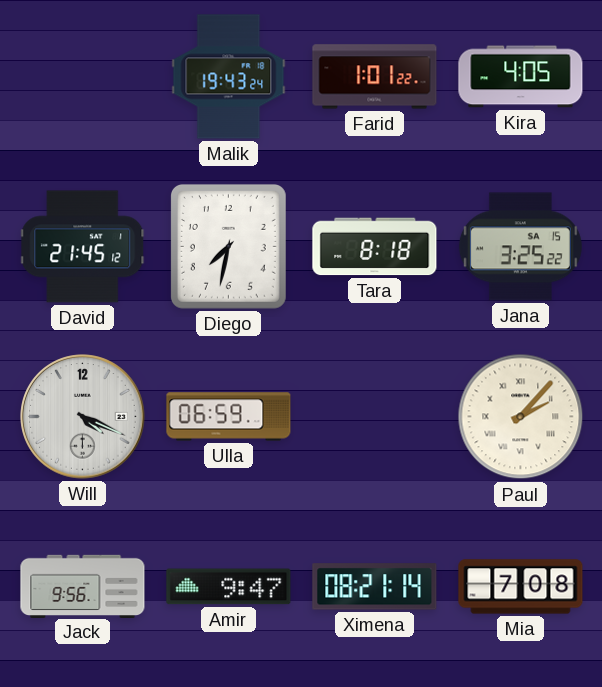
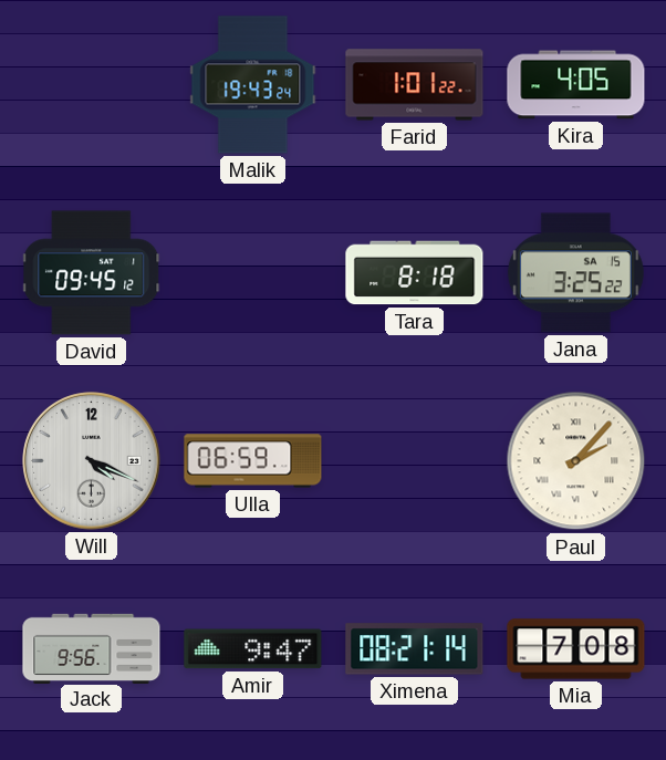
David: 21:45 -> 09:45 (92, 273)
Diego: 7:32 -> none (228, 246)
